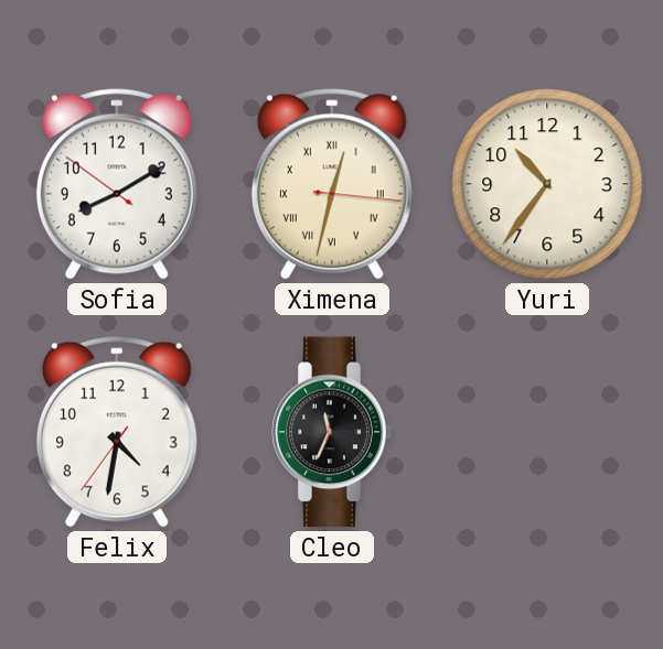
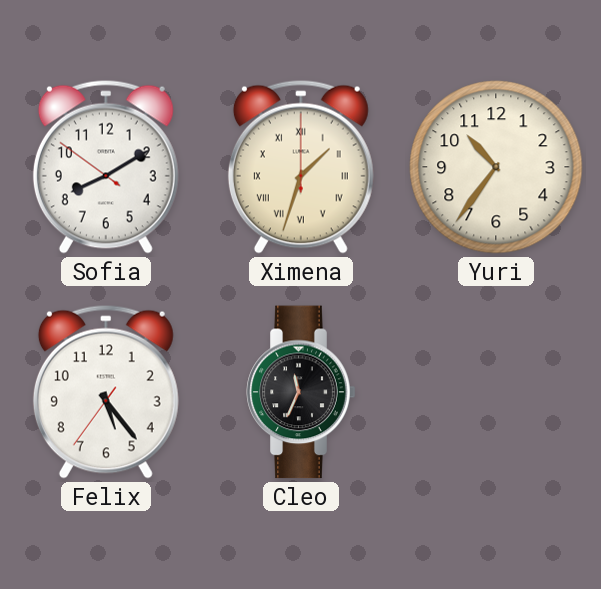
Ximena: 12:32 -> 1:33 (301, 167)
Felix: 4:31 -> 5:23 (106, 392)
